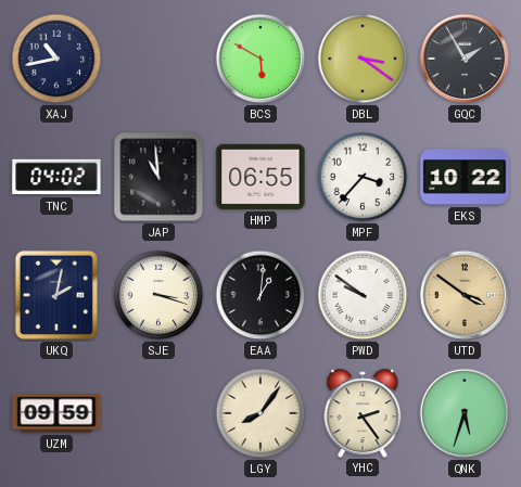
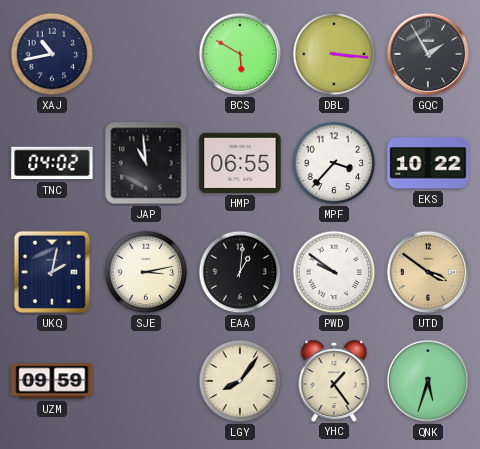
DBL: 3:21 -> 3:16 (334, 54)
SJE: 3:18 -> 3:13 (146, 272)
YHC: 2:24 -> 1:24 (334, 380)
